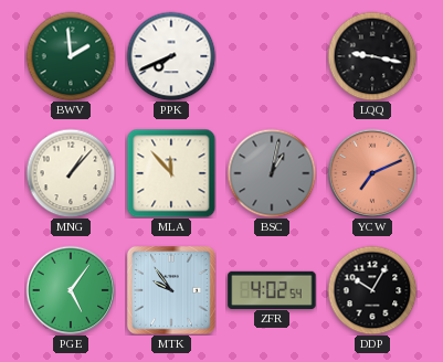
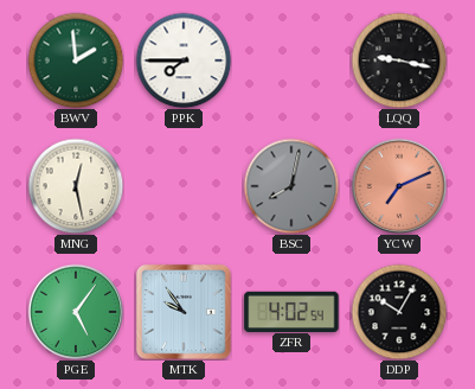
PPK: 7:41 -> 7:45 (184, 60)
MNG: 1:07 -> 12:28 (76, 186)
MLA: 11:53 -> none (171, 173)
BSC: 1:02 -> 8:02 (291, 186)
